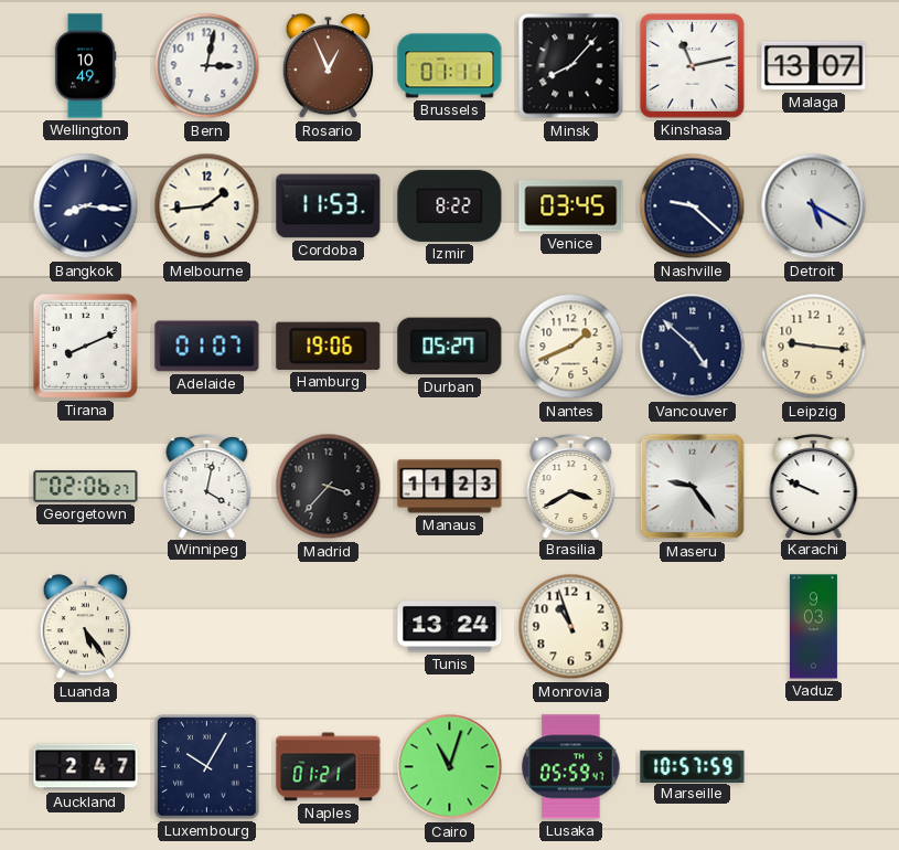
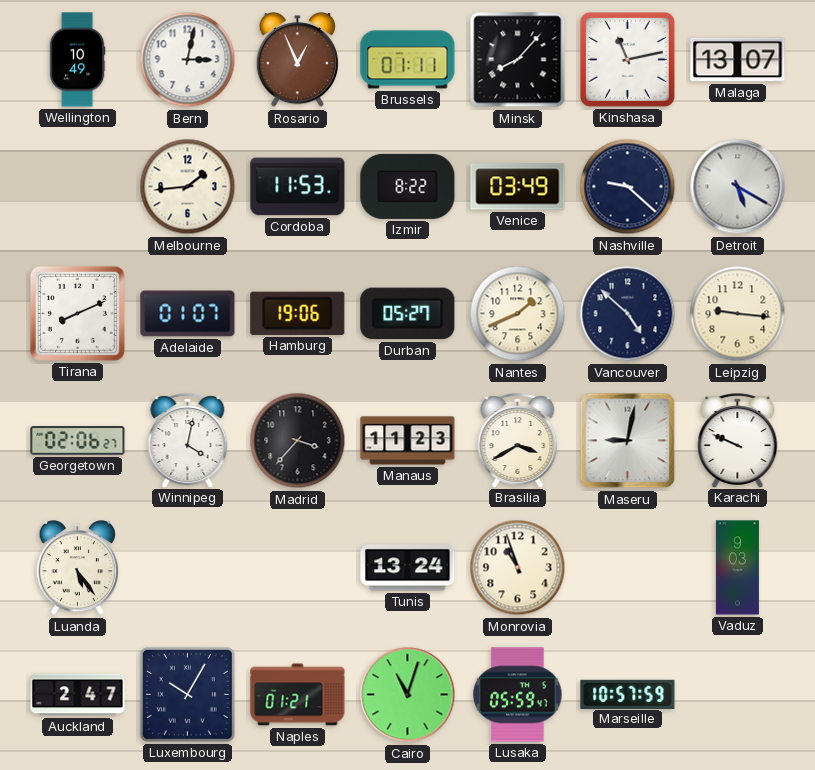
Bangkok: 8:16 -> none (86, 206)
Venice: 03:45 -> 03:49 (518, 187)
Maseru: 9:24 -> 9:02 (628, 441)
